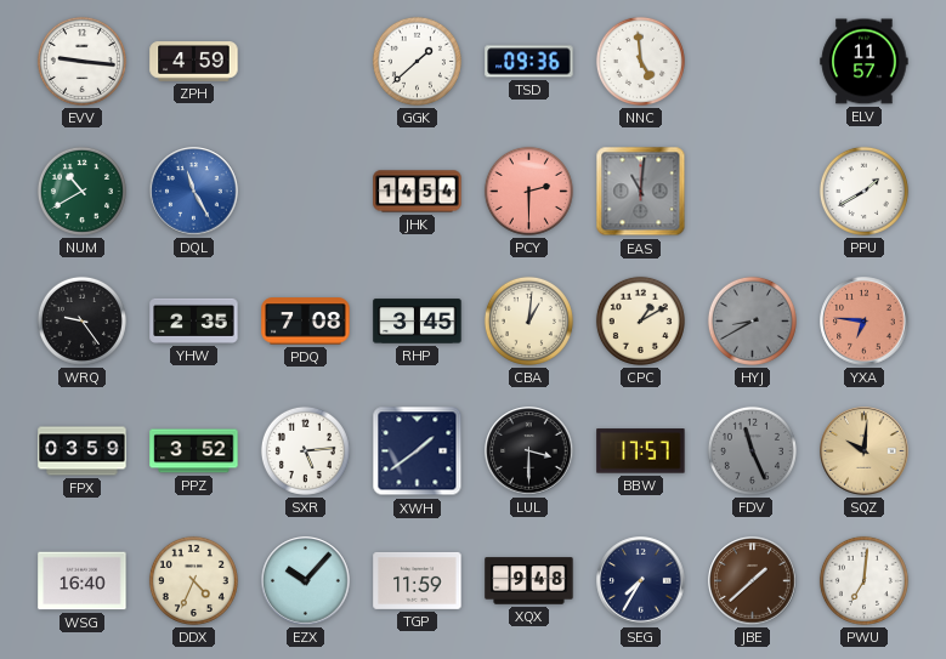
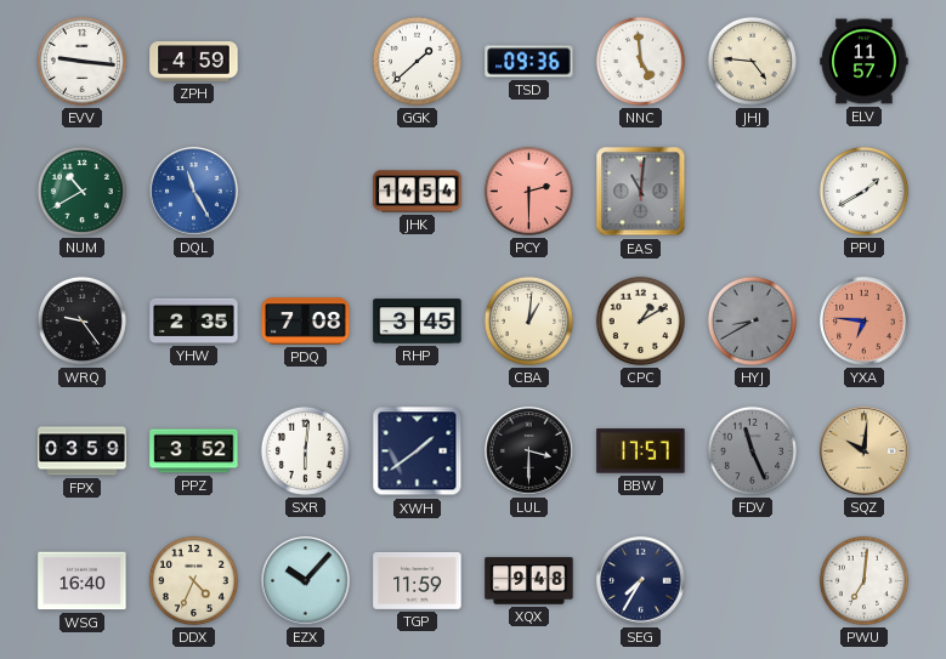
JHJ: none -> 4:46 (752, 61)
SXR: 5:14 -> 6:01 (305, 450)
JBE: 1:38 -> none (753, 581)
